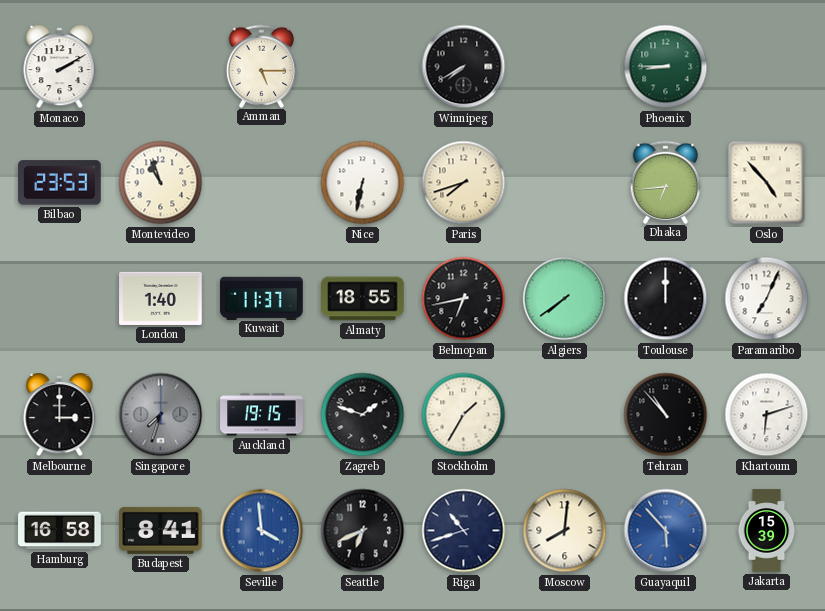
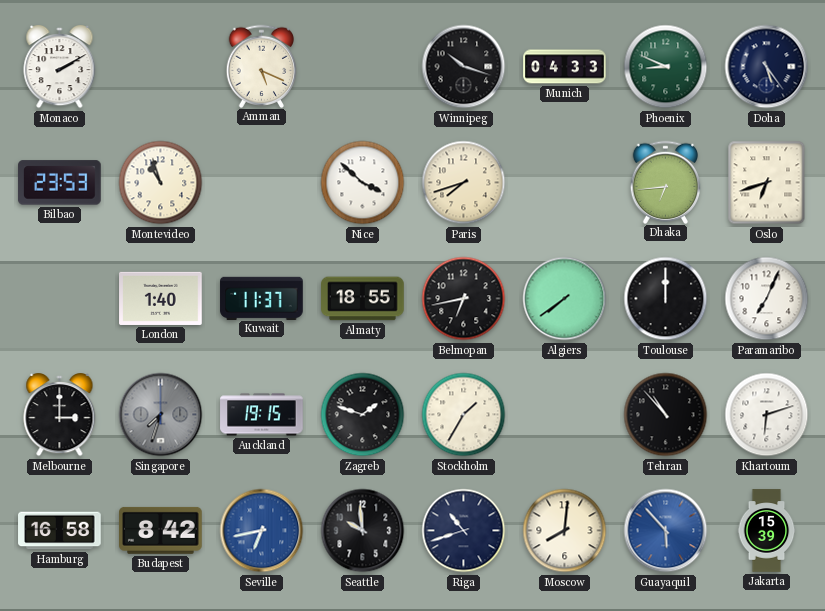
Amman: 5:15 -> 5:19 (262, 66)
Winnipeg: 7:40 -> 10:18 (464, 67)
Munich: none -> 04:33 (565, 67)
Phoenix: 8:45 -> 8:49 (666, 67)
Doha: none -> 5:24 (767, 67)
Nice: 6:32 -> 3:52 (363, 183)
Oslo: 4:53 -> 6:42 (767, 183)
Budapest: 8:41 -> 8:42 (161, 530)
Seville: 3:59 -> 6:43 (262, 531)
Seattle: 6:41 -> 9:59 (363, 531)
